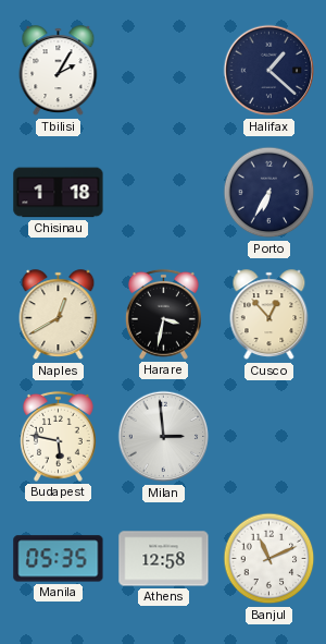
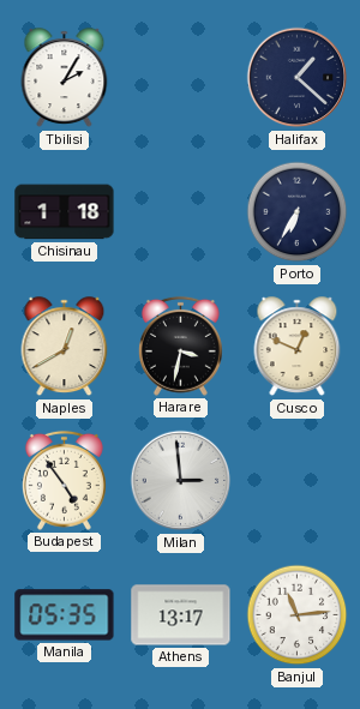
Cusco: 12:53 -> 12:49 (298, 347)
Budapest: 5:47 -> 4:54 (64, 480)
Athens: 12:58 -> 13:17 (181, 615)
Banjul: 11:11 -> 11:14 (298, 615)
